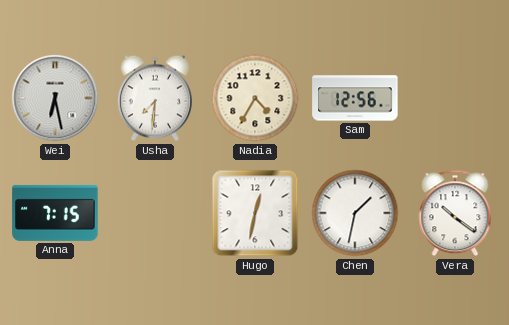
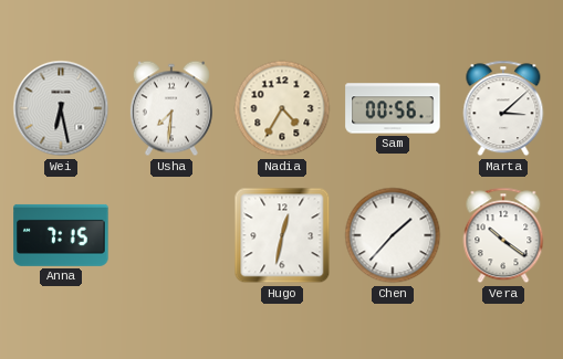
Sam: 12:56 -> 00:56 (393, 108)
Marta: none -> 3:08 (503, 108)
Chen: 1:32 -> 1:37 (393, 235)
